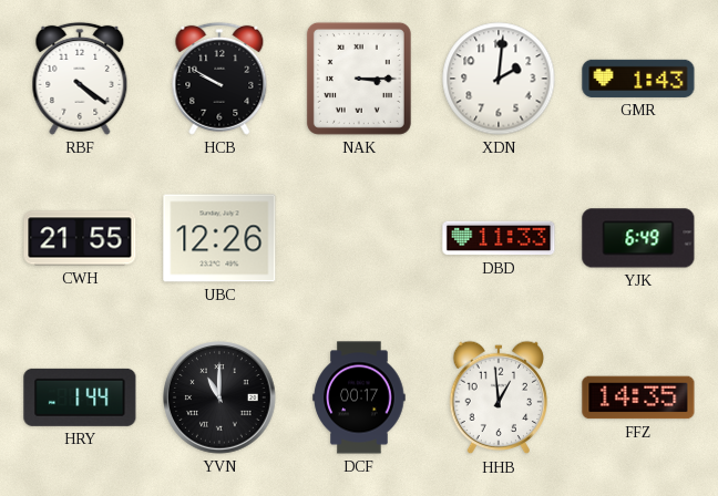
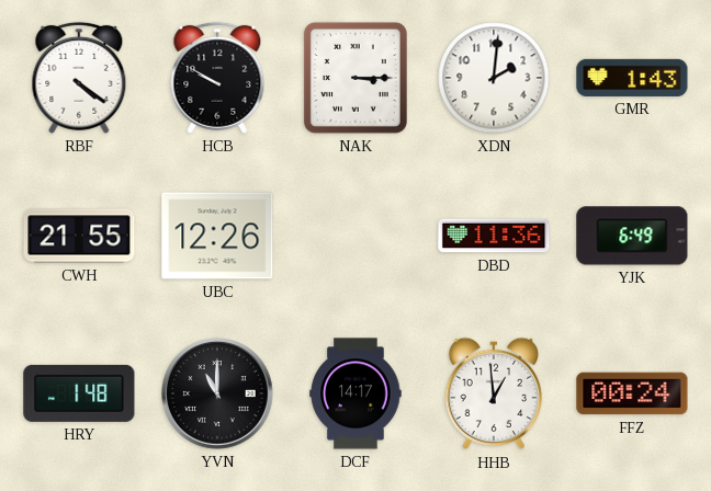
DBD: 11:33 -> 11:36 (494, 236)
HRY: 1:44 -> 1:48 (79, 393)
DCF: 00:17 -> 14:17 (356, 393)
FFZ: 14:35 -> 00:24 (632, 393)
